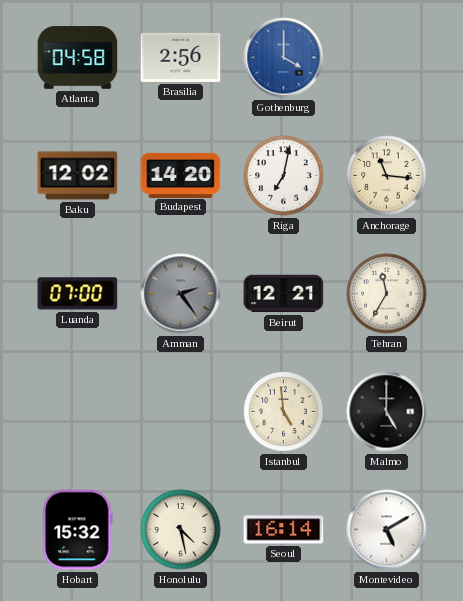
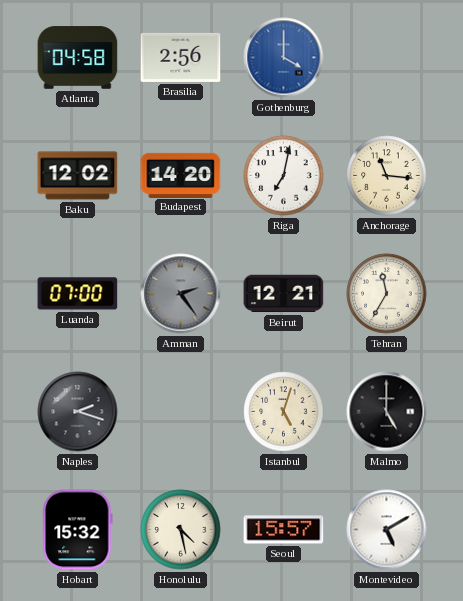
Naples: none -> 2:18 (78, 412)
Istanbul: 4:59 -> 5:03 (284, 412)
Seoul: 16:14 -> 15:57 (284, 530)
